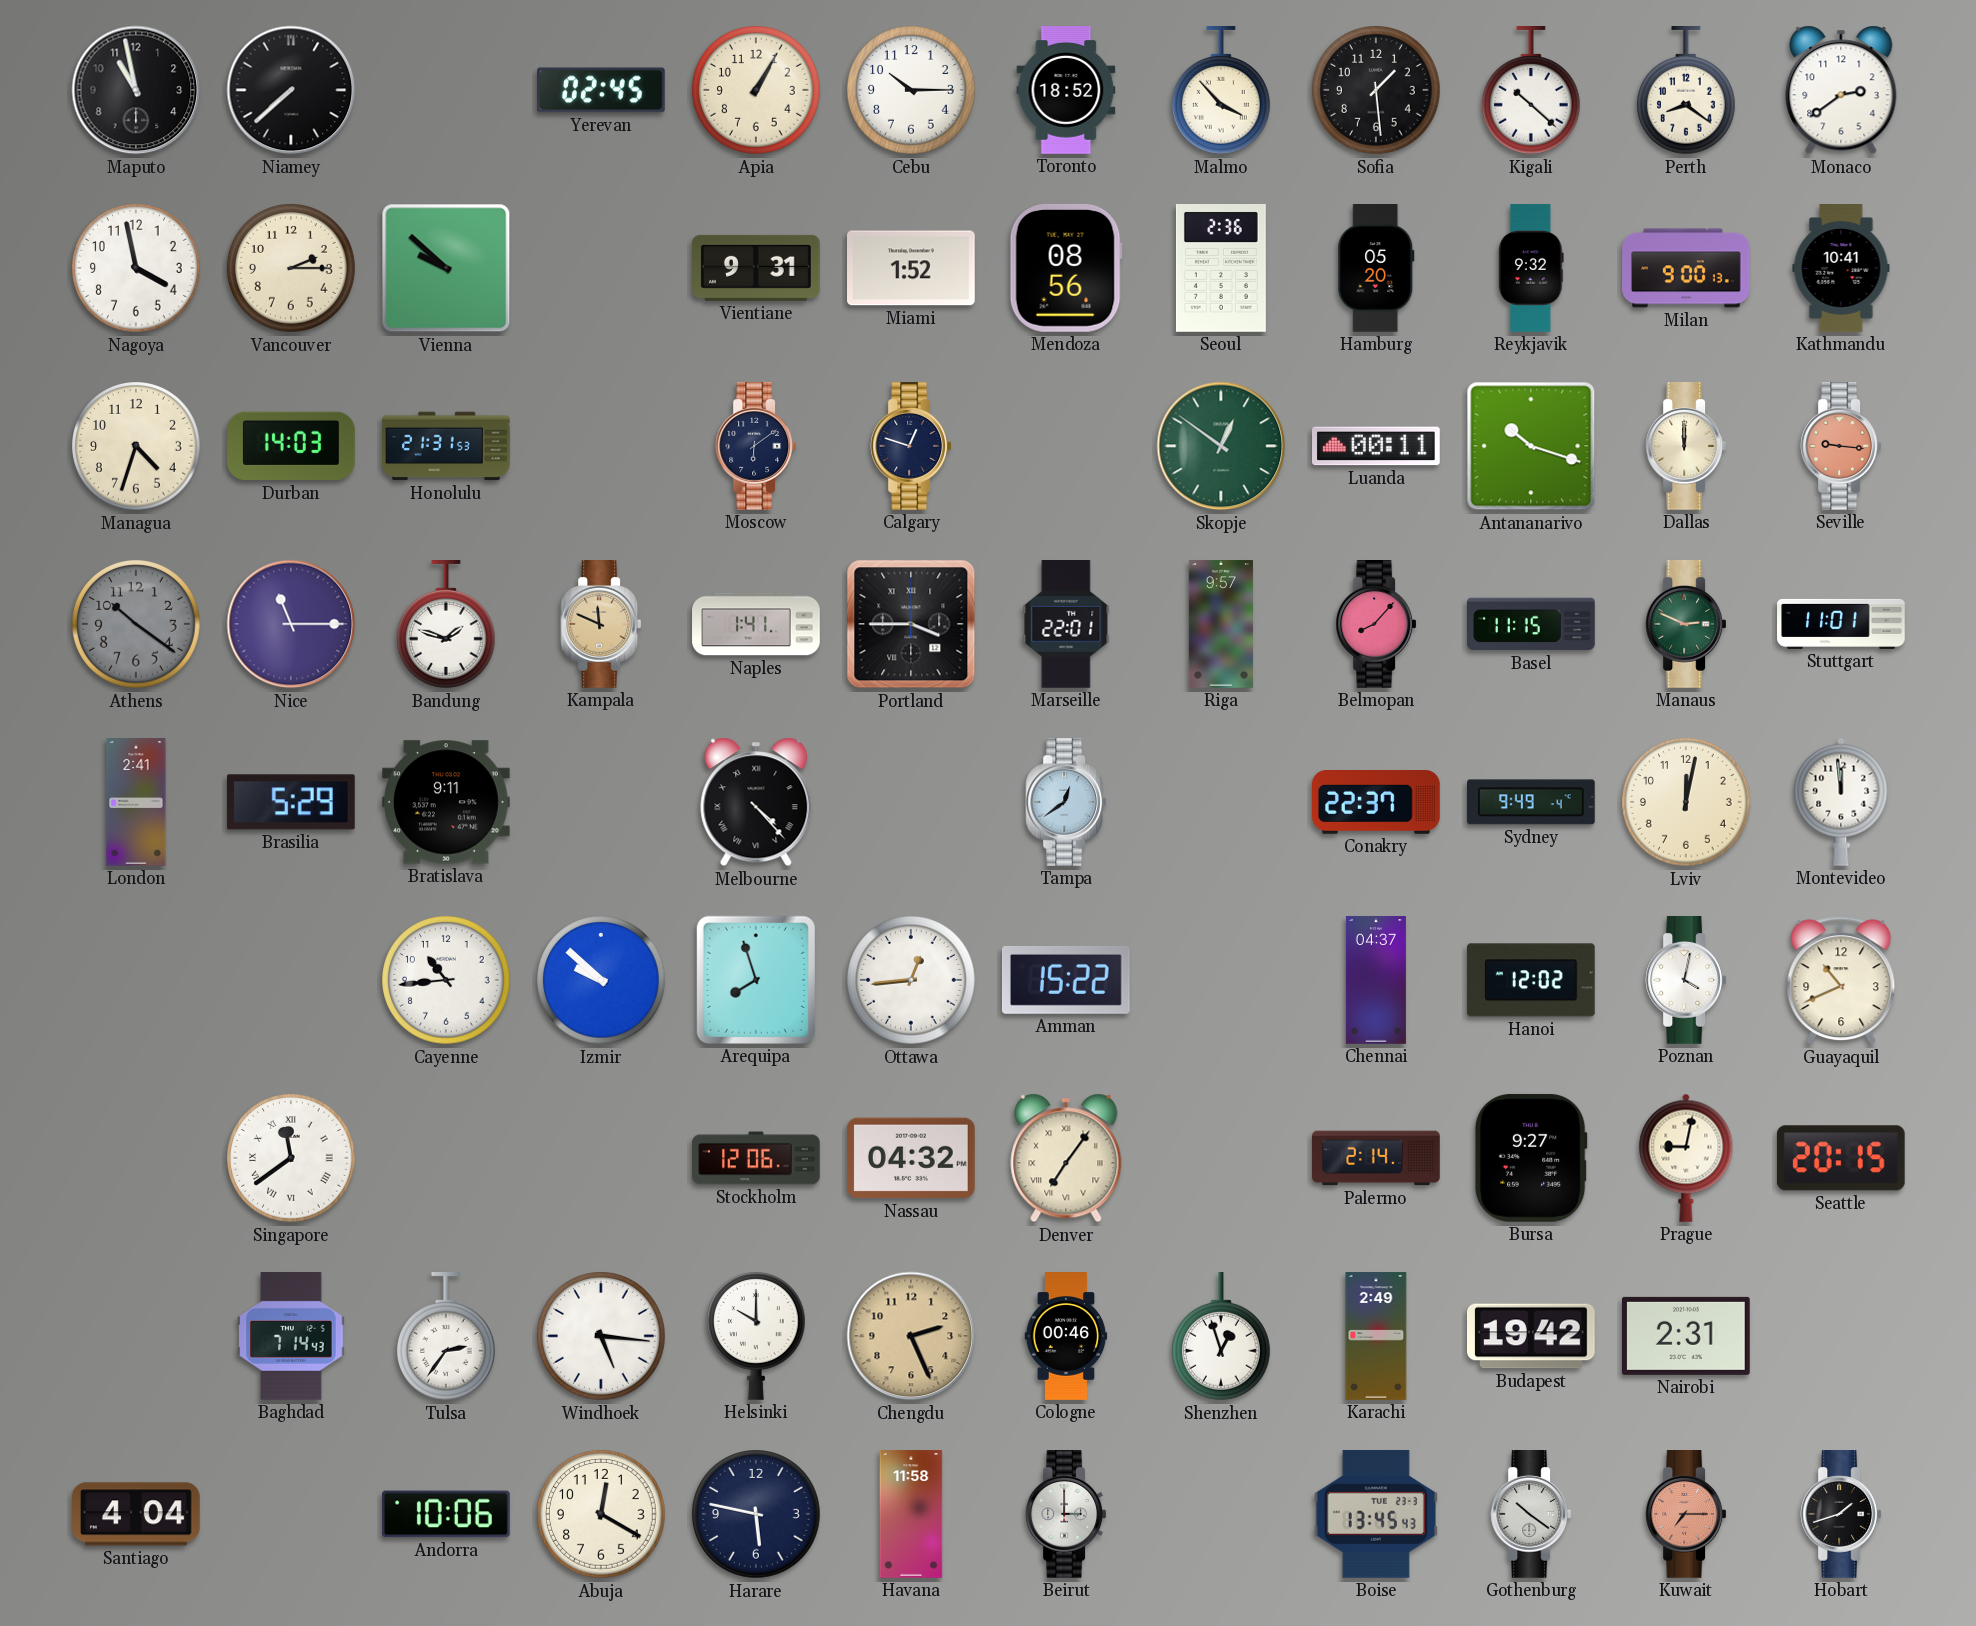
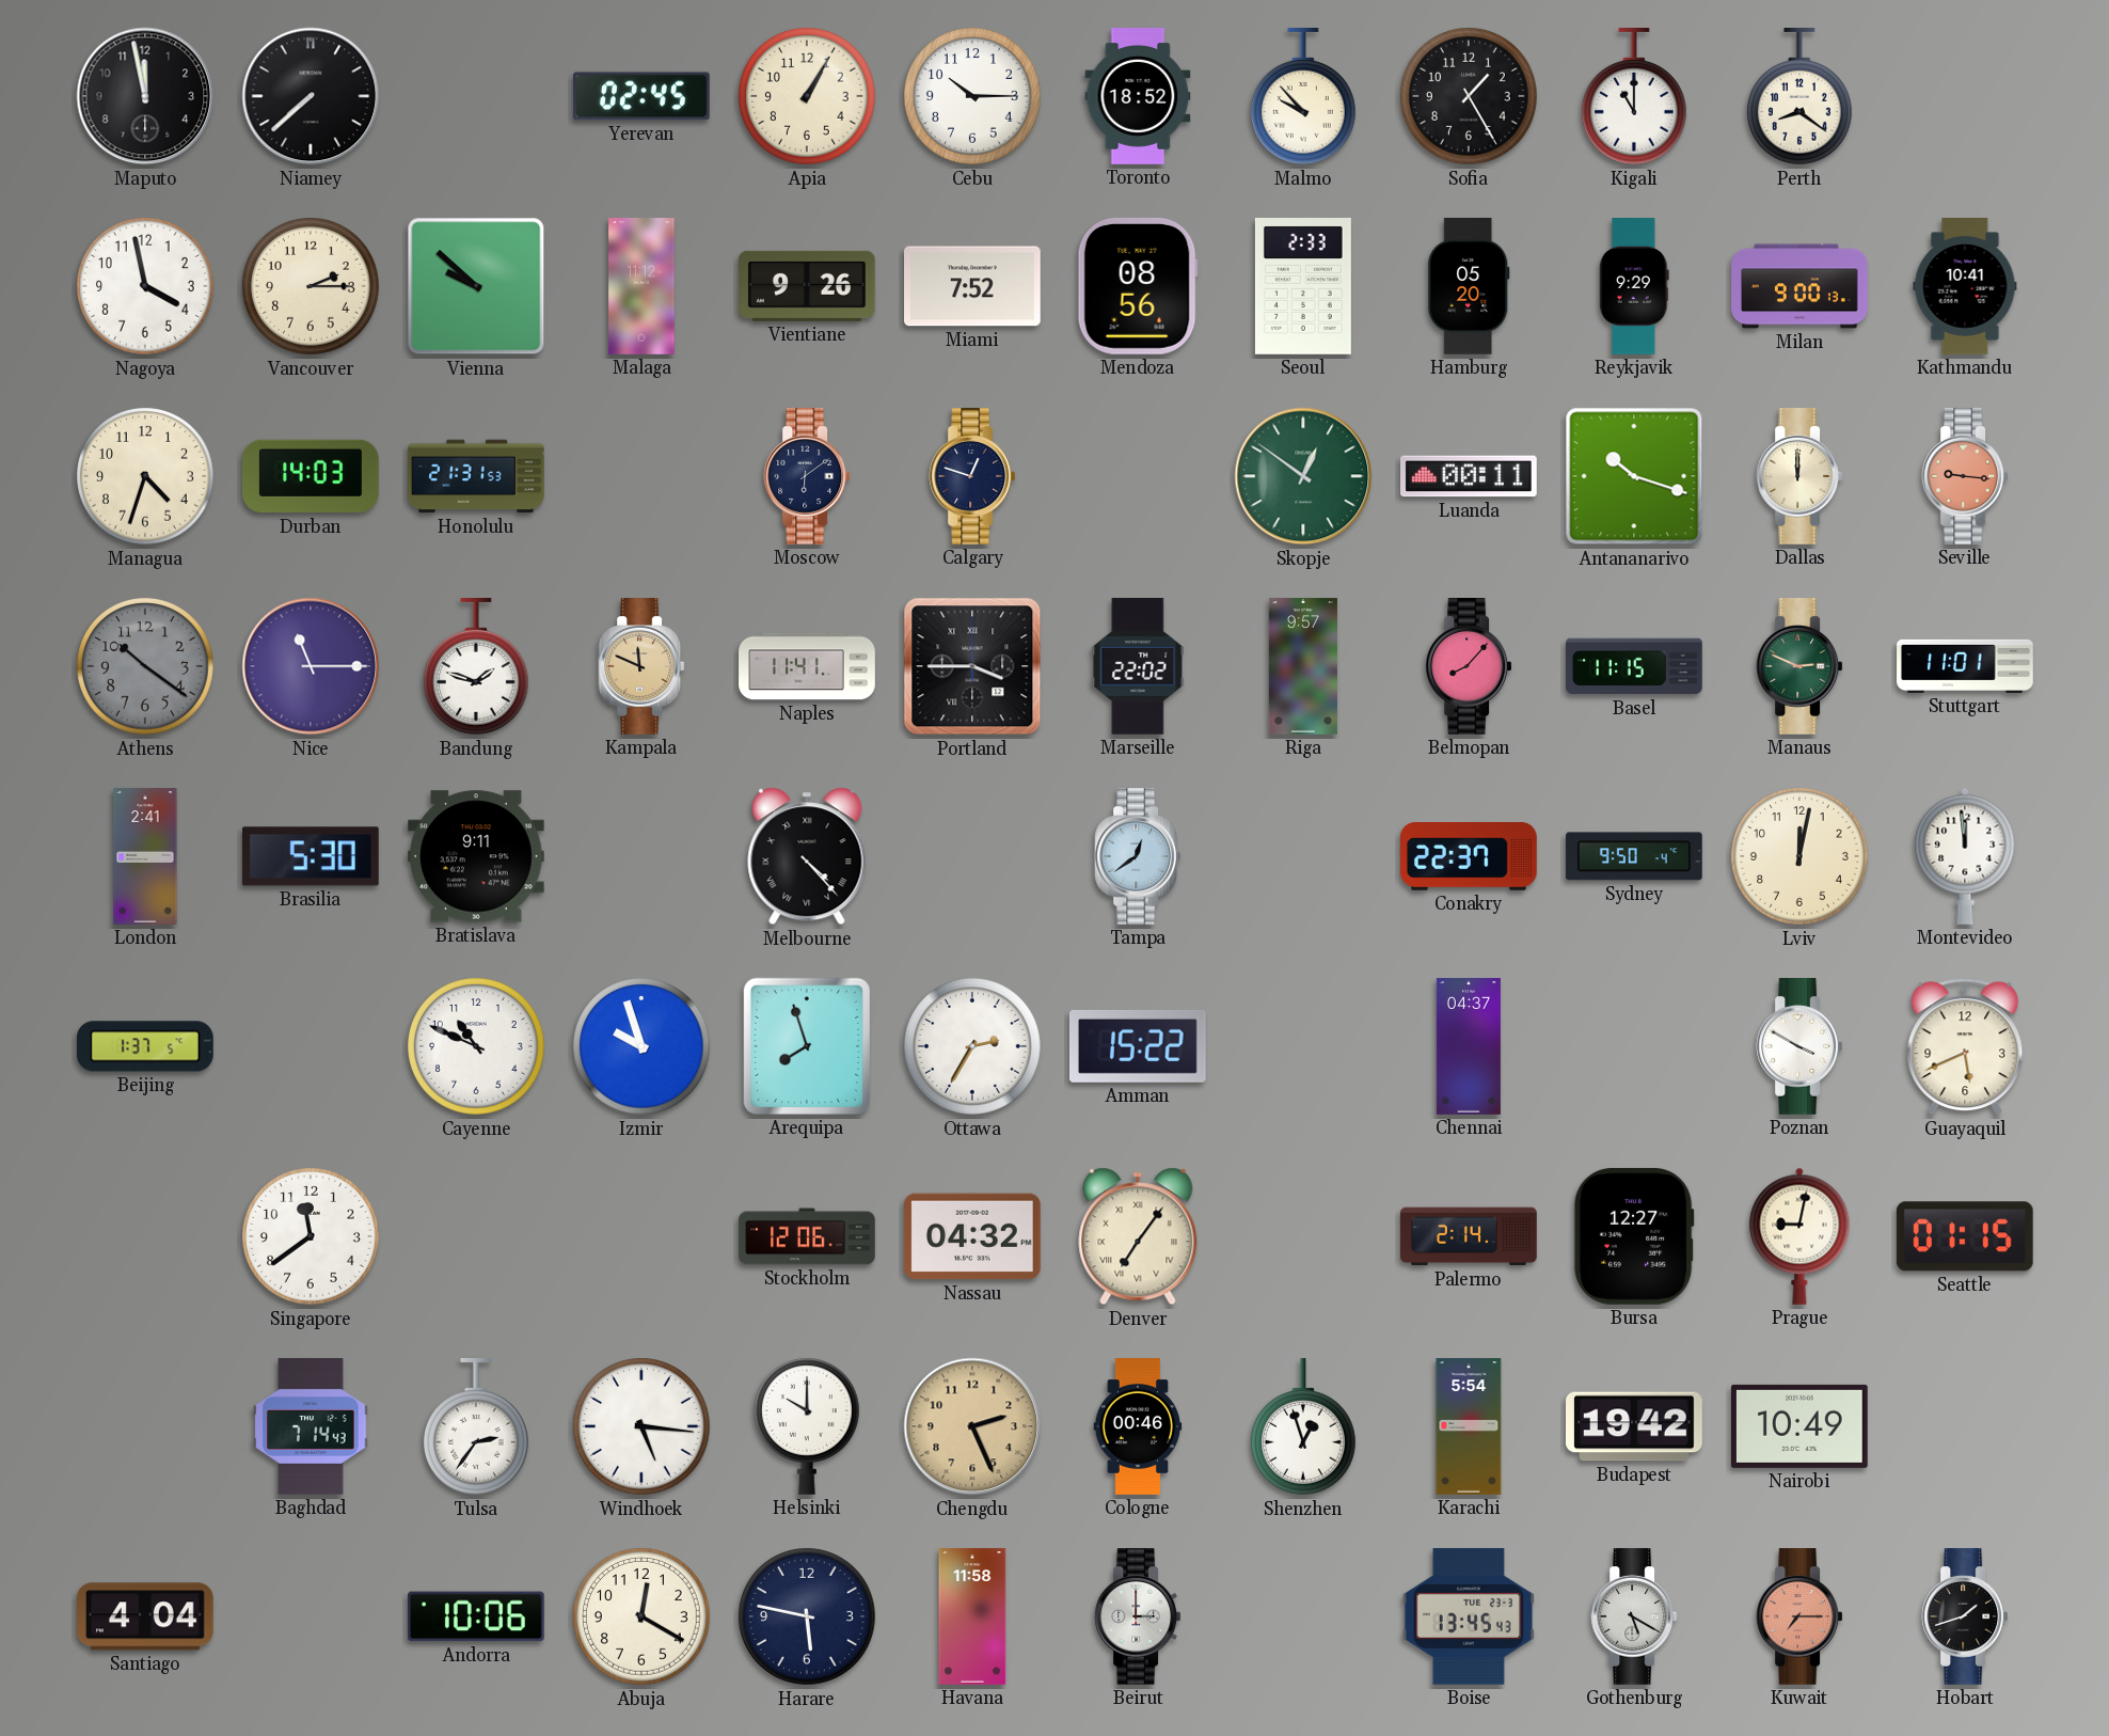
Maputo: 10:58 -> 11:58 (145, 96)
Malmo: 3:53 -> 9:53 (1303, 97)
Sofia: 1:29 -> 1:25 (1469, 96)
Kigali: 10:22 -> 11:00 (1634, 97)
Monaco: 2:39 -> none (1841, 90)
Malaga: none -> 11:12 (641, 286)
Vientiane: 9:31 -> 9:26 (808, 286)
Miami: 1:52 -> 7:52 (973, 286)
Seoul: 2:36 -> 2:33 (1303, 287)
Reykjavik: 9:32 -> 9:29 (1634, 286)
Naples: 1:41 -> 11:41 (807, 666)
Marseille: 22:01 -> 22:02 (1138, 667)
Brasilia: 5:29 -> 5:30 (311, 856)
Sydney: 9:49 -> 9:50 (1634, 856)
Beijing: none -> 1:37 (146, 1046)
Cayenne: 10:44 -> 10:49 (476, 1046)
Izmir: 9:52 -> 9:57 (641, 1046)
Ottawa: 12:44 -> 2:35 (972, 1046)
Hanoi: 12:02 -> none (1531, 980)
Poznan: 4:02 -> 3:50 (1799, 1047)
Guayaquil: 10:41 -> 5:41 (1965, 1046)
Singapore numerals: Roman -> Arabic (311, 1236)
Bursa: 9:27 -> 12:27 (1634, 1236)
Seattle: 20:15 -> 01:15 (1965, 1236)
Karachi: 2:49 -> 5:54 (1469, 1426)
Nairobi: 2:31 -> 10:49 (1799, 1426)
Gothenburg: 10:21 -> 5:20 (1634, 1617)
